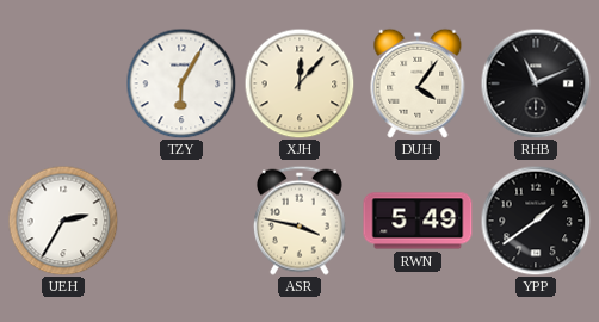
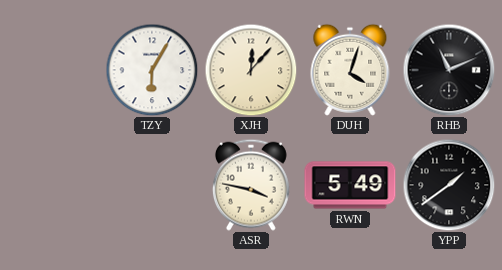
DUH: 4:06 -> 4:03 (350, 70)
UEH: 2:35 -> none (63, 221)
